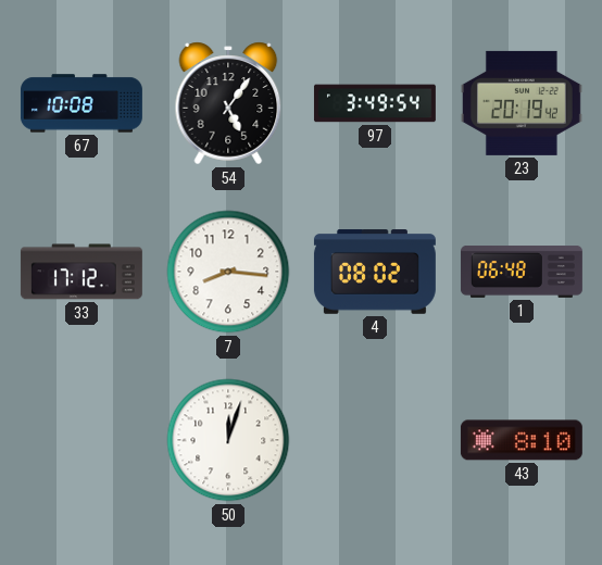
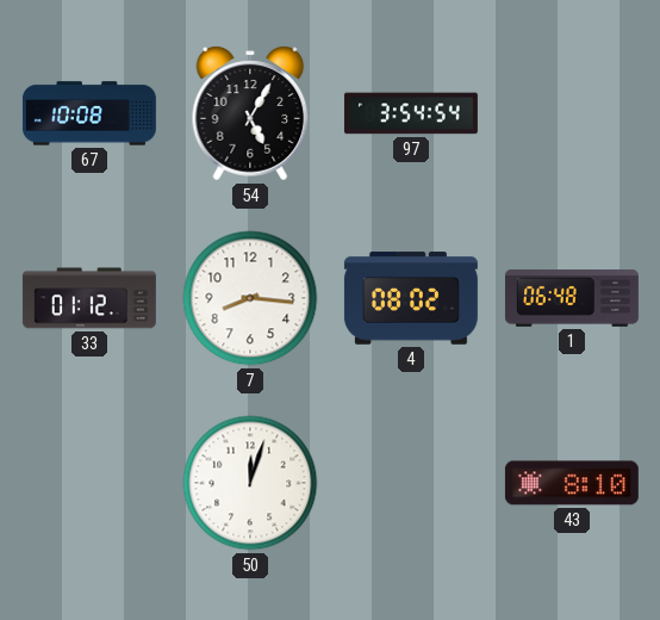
54: 5:06 -> 5:05 (250, 113)
97: 3:49 -> 3:54 (411, 113)
23: 20:19 -> none (522, 103)
33: 17:12 -> 01:12 (89, 298)
